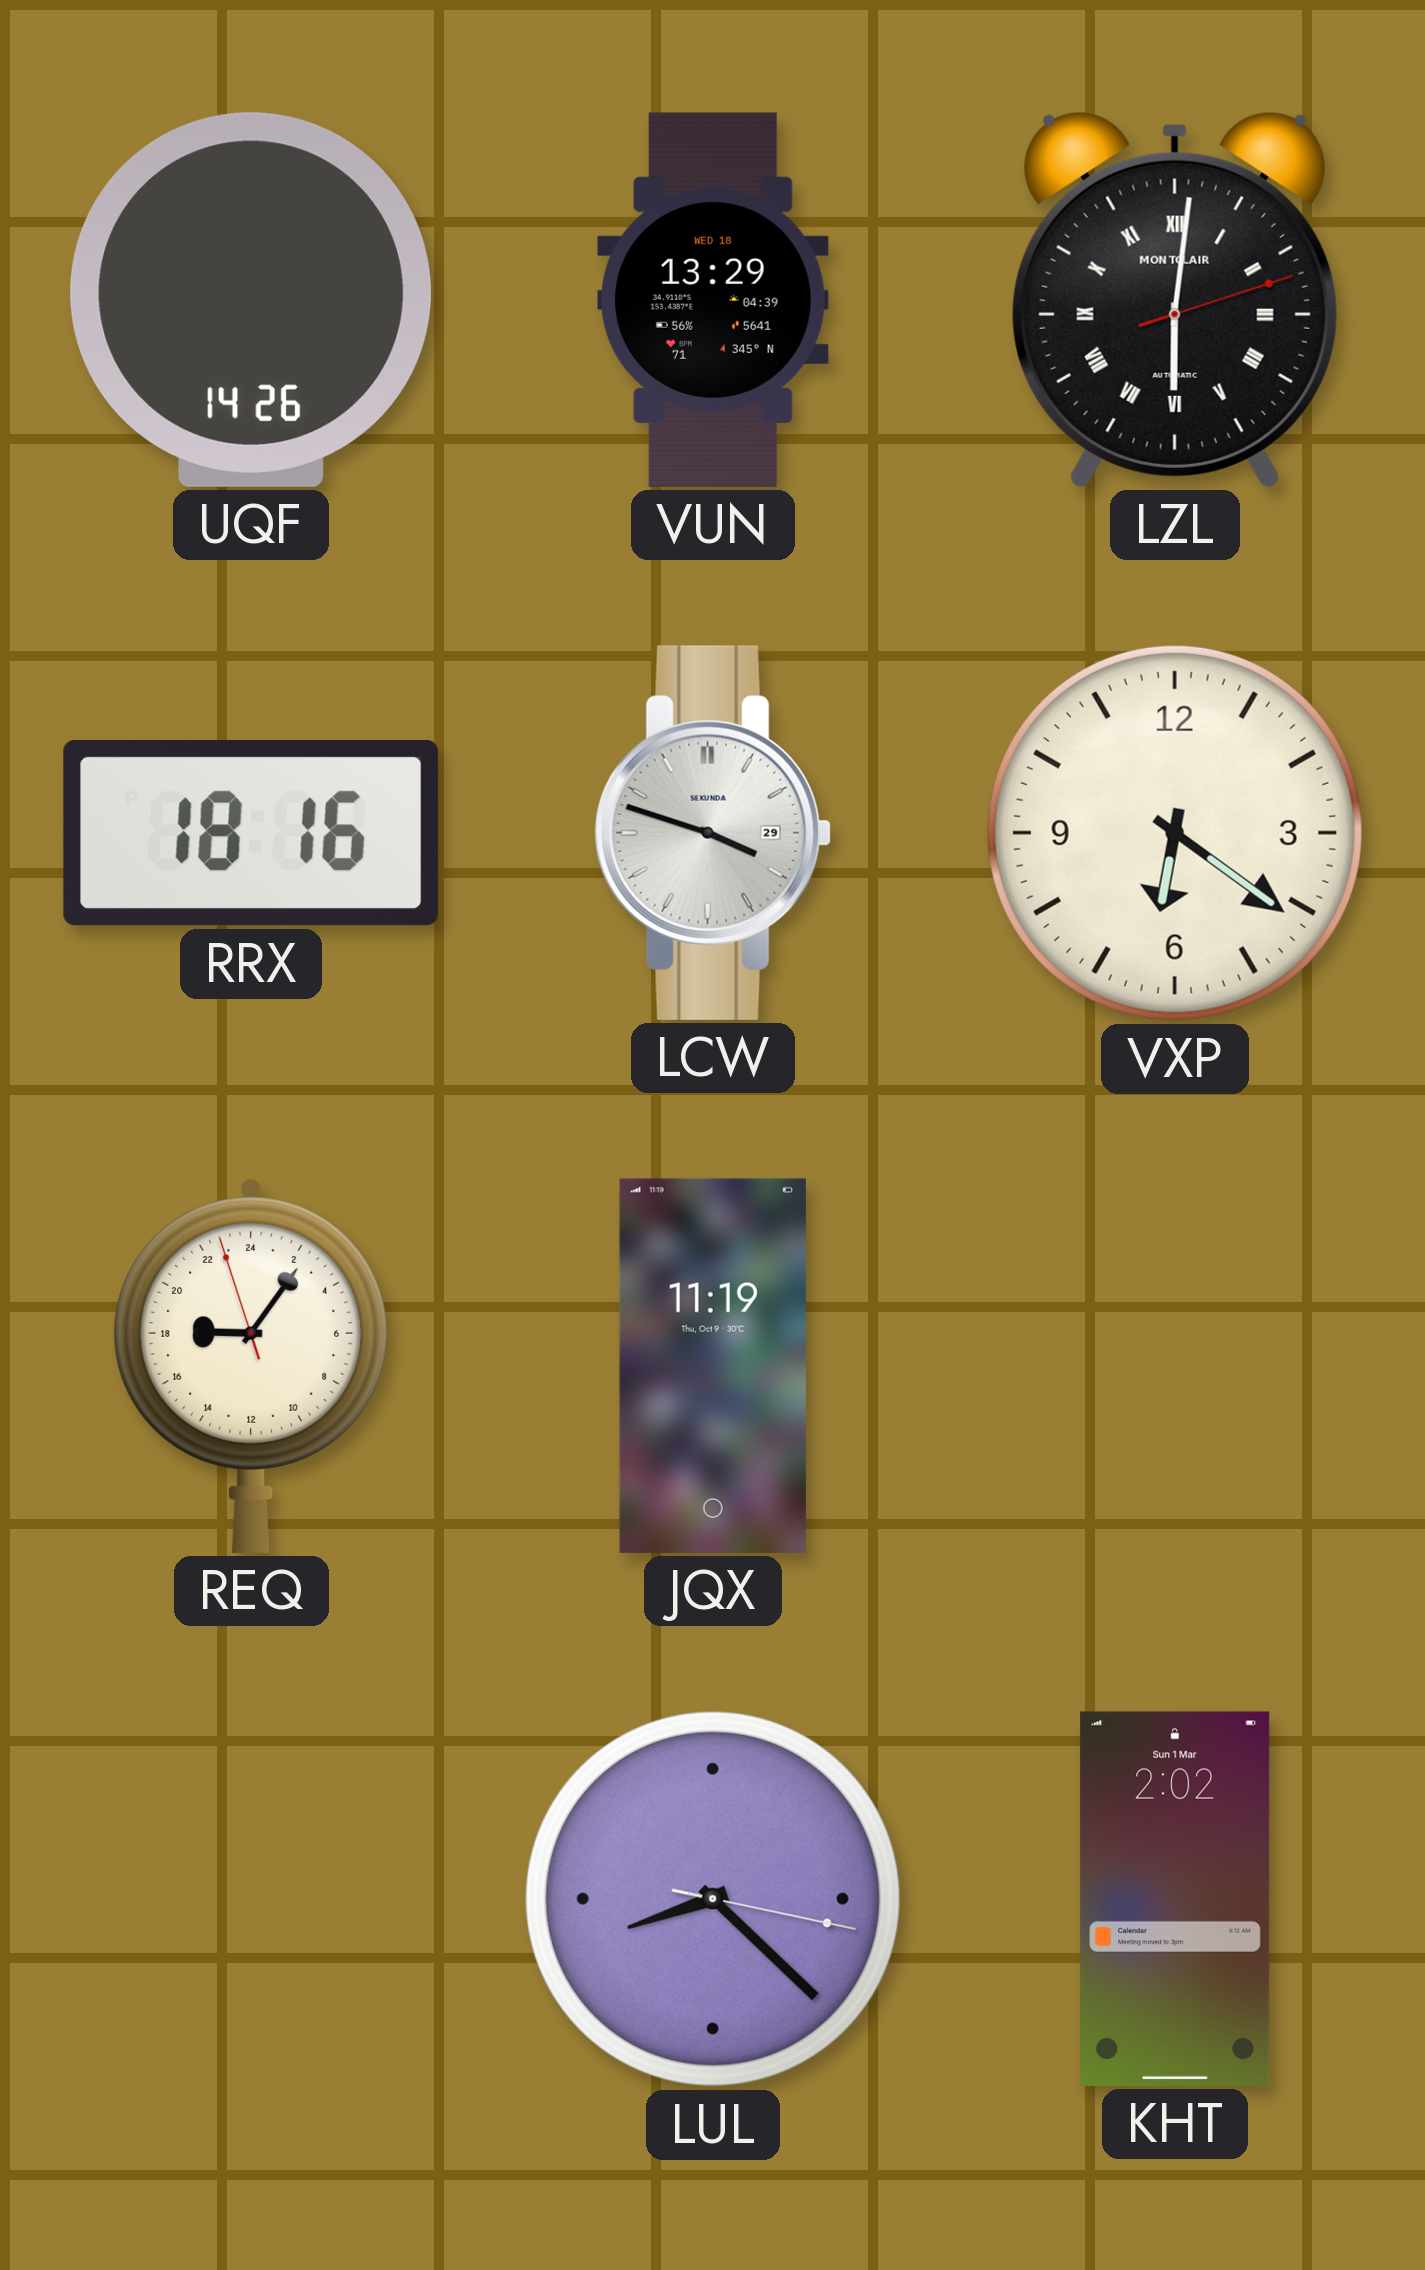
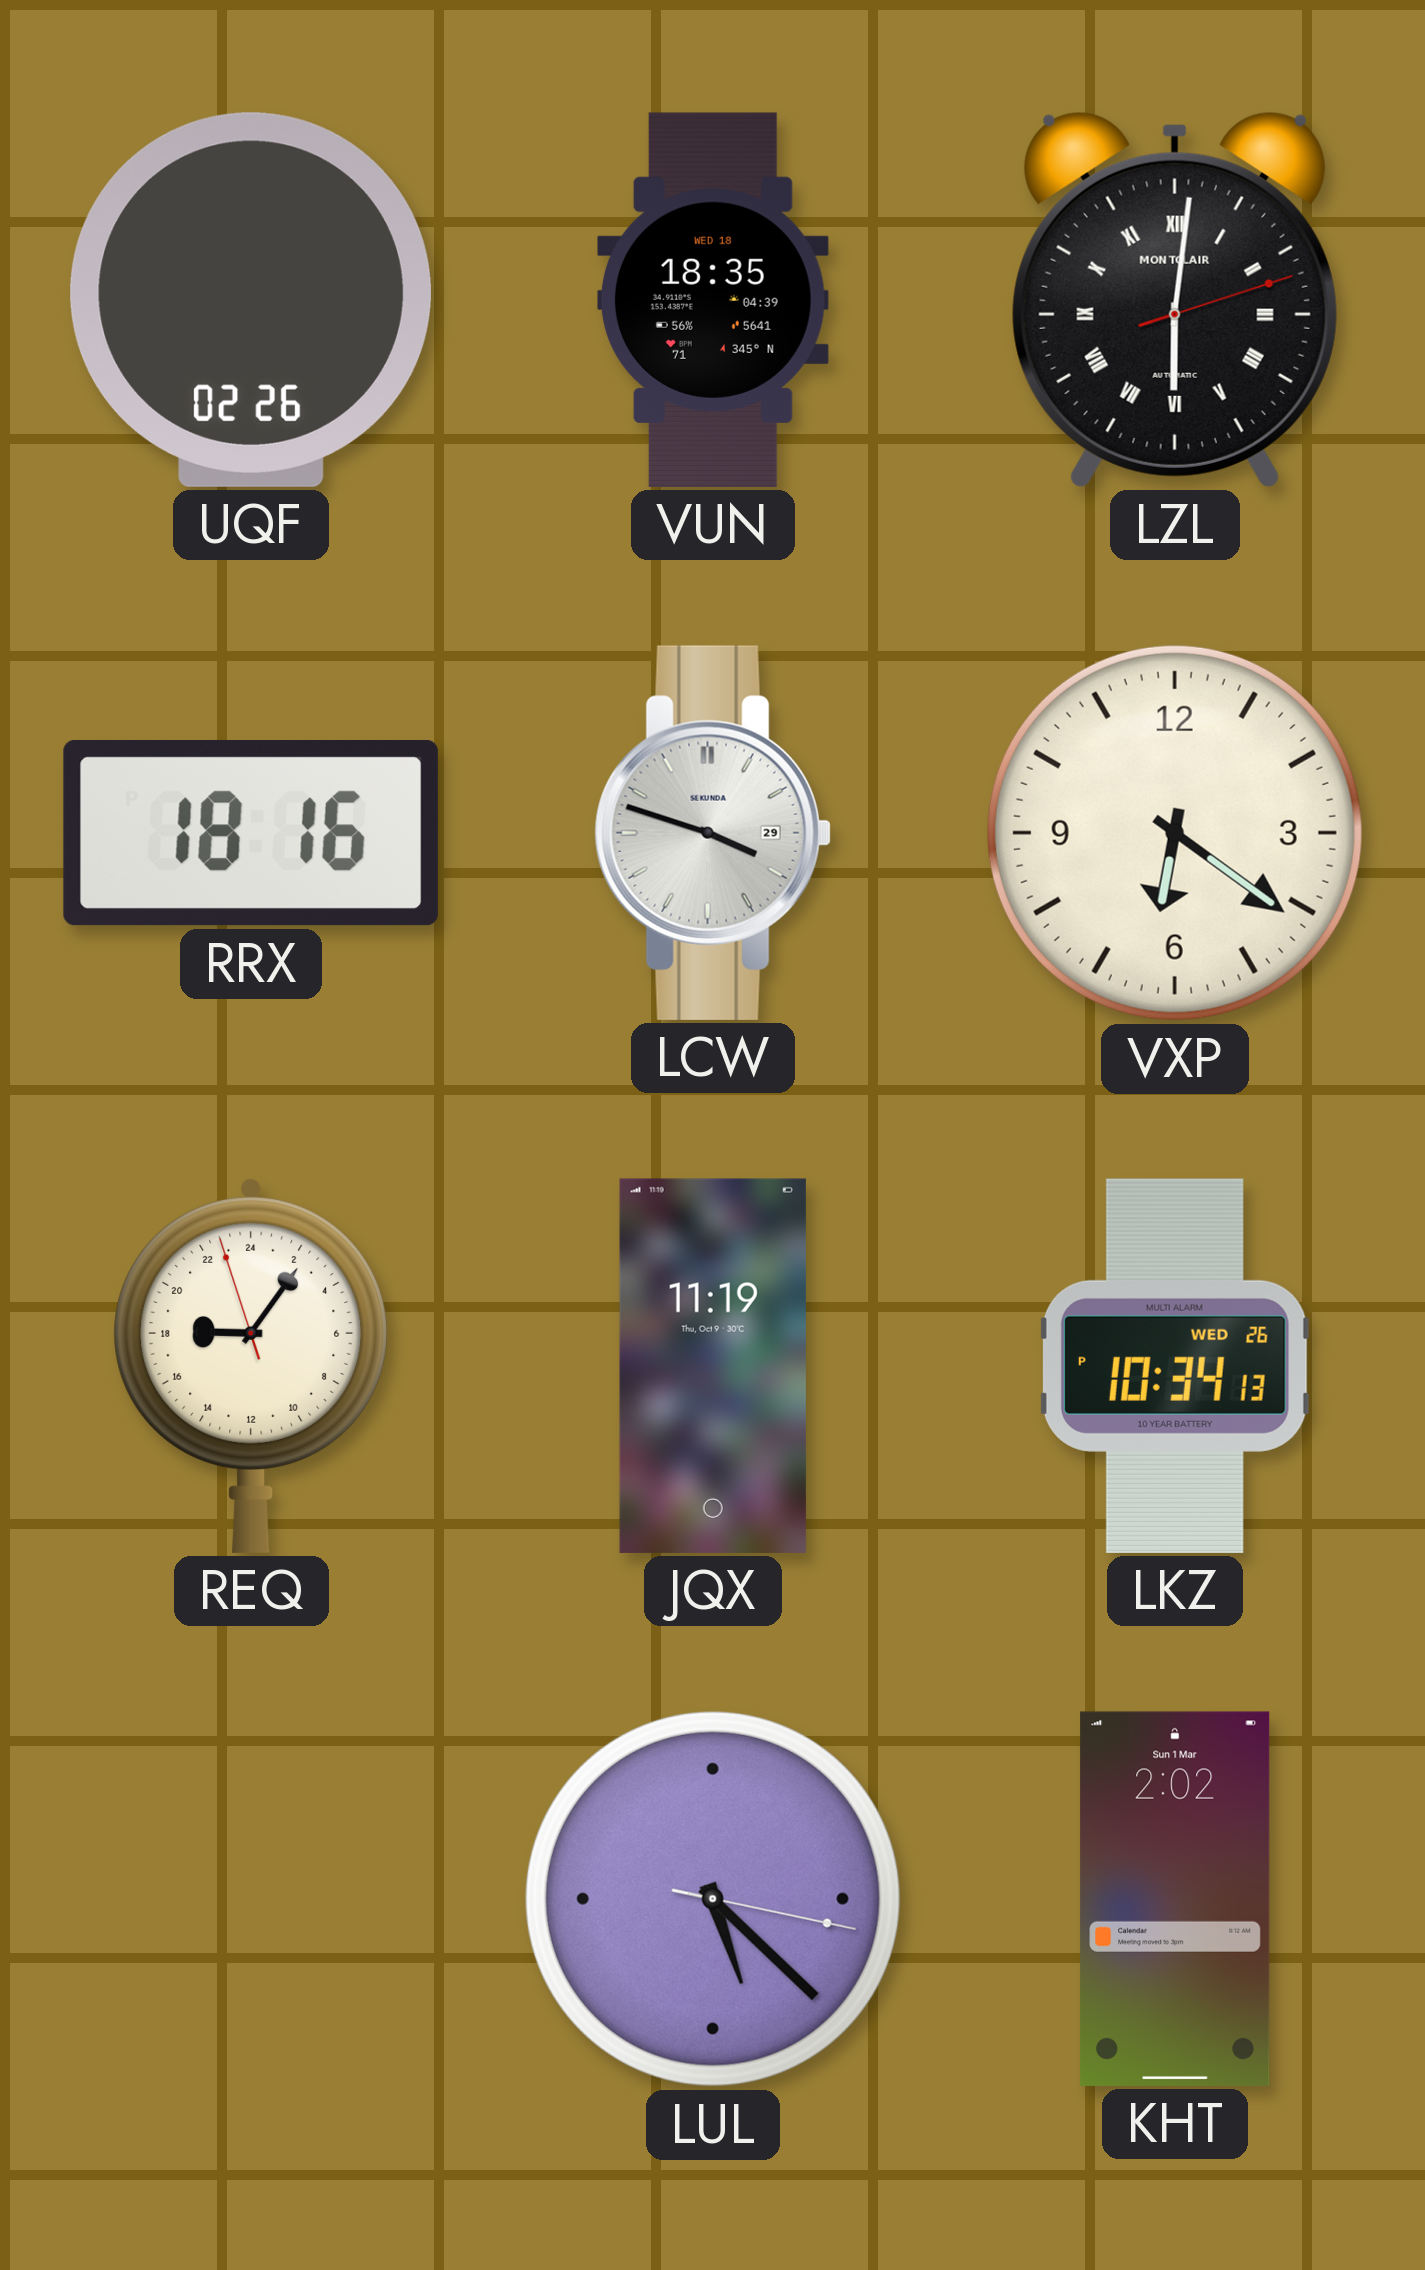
UQF: 14:26 -> 02:26 (251, 300)
VUN: 13:29 -> 18:35 (713, 300)
LKZ: none -> 10:34 (1175, 1366)
LUL: 8:22 -> 5:22 (713, 1899)
